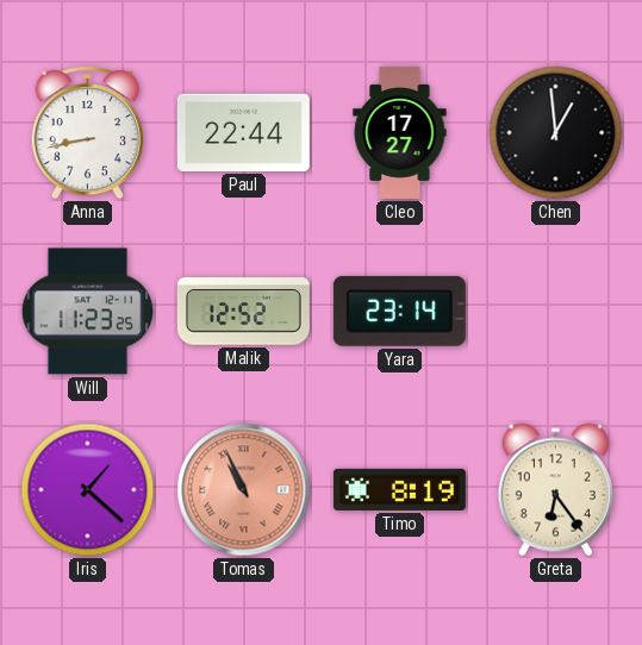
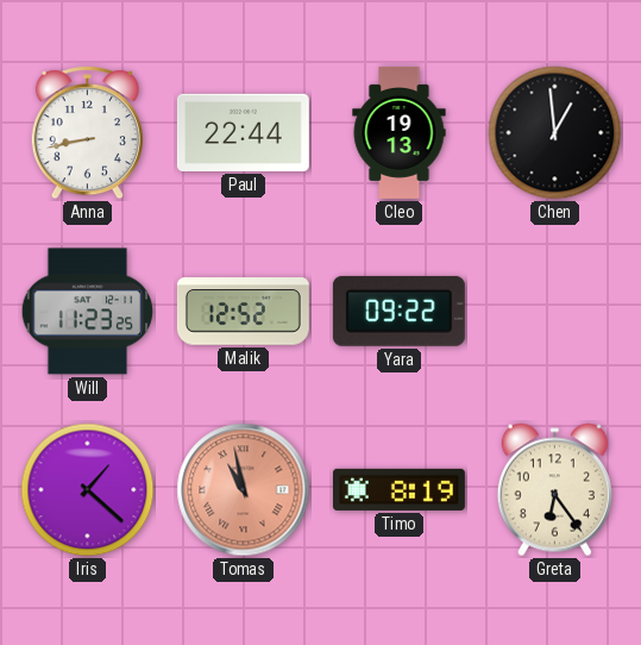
Cleo: 17:27 -> 19:13 (400, 132)
Yara: 23:14 -> 09:22 (398, 311)
Tomas: 10:56 -> 10:58 (244, 490)
